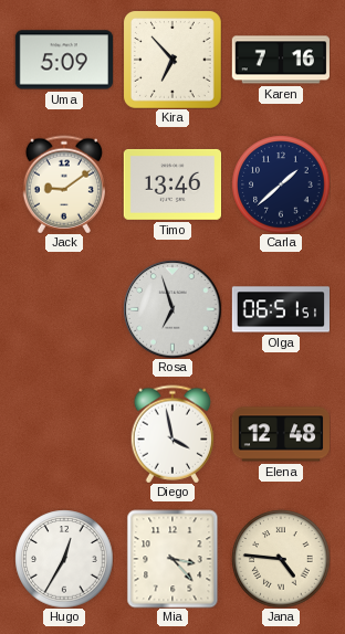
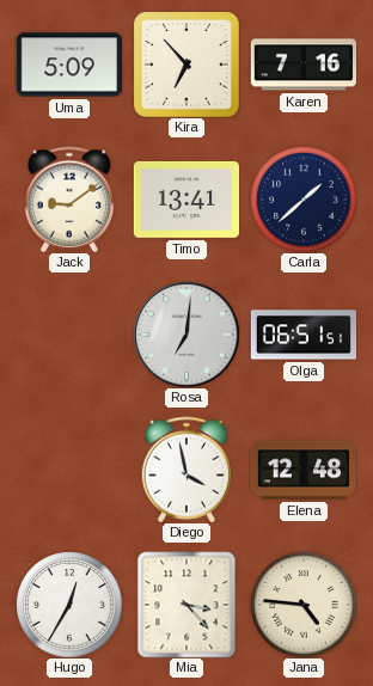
Timo: 13:46 -> 13:41 (185, 200)
Rosa: 6:57 -> 7:01 (186, 335)
